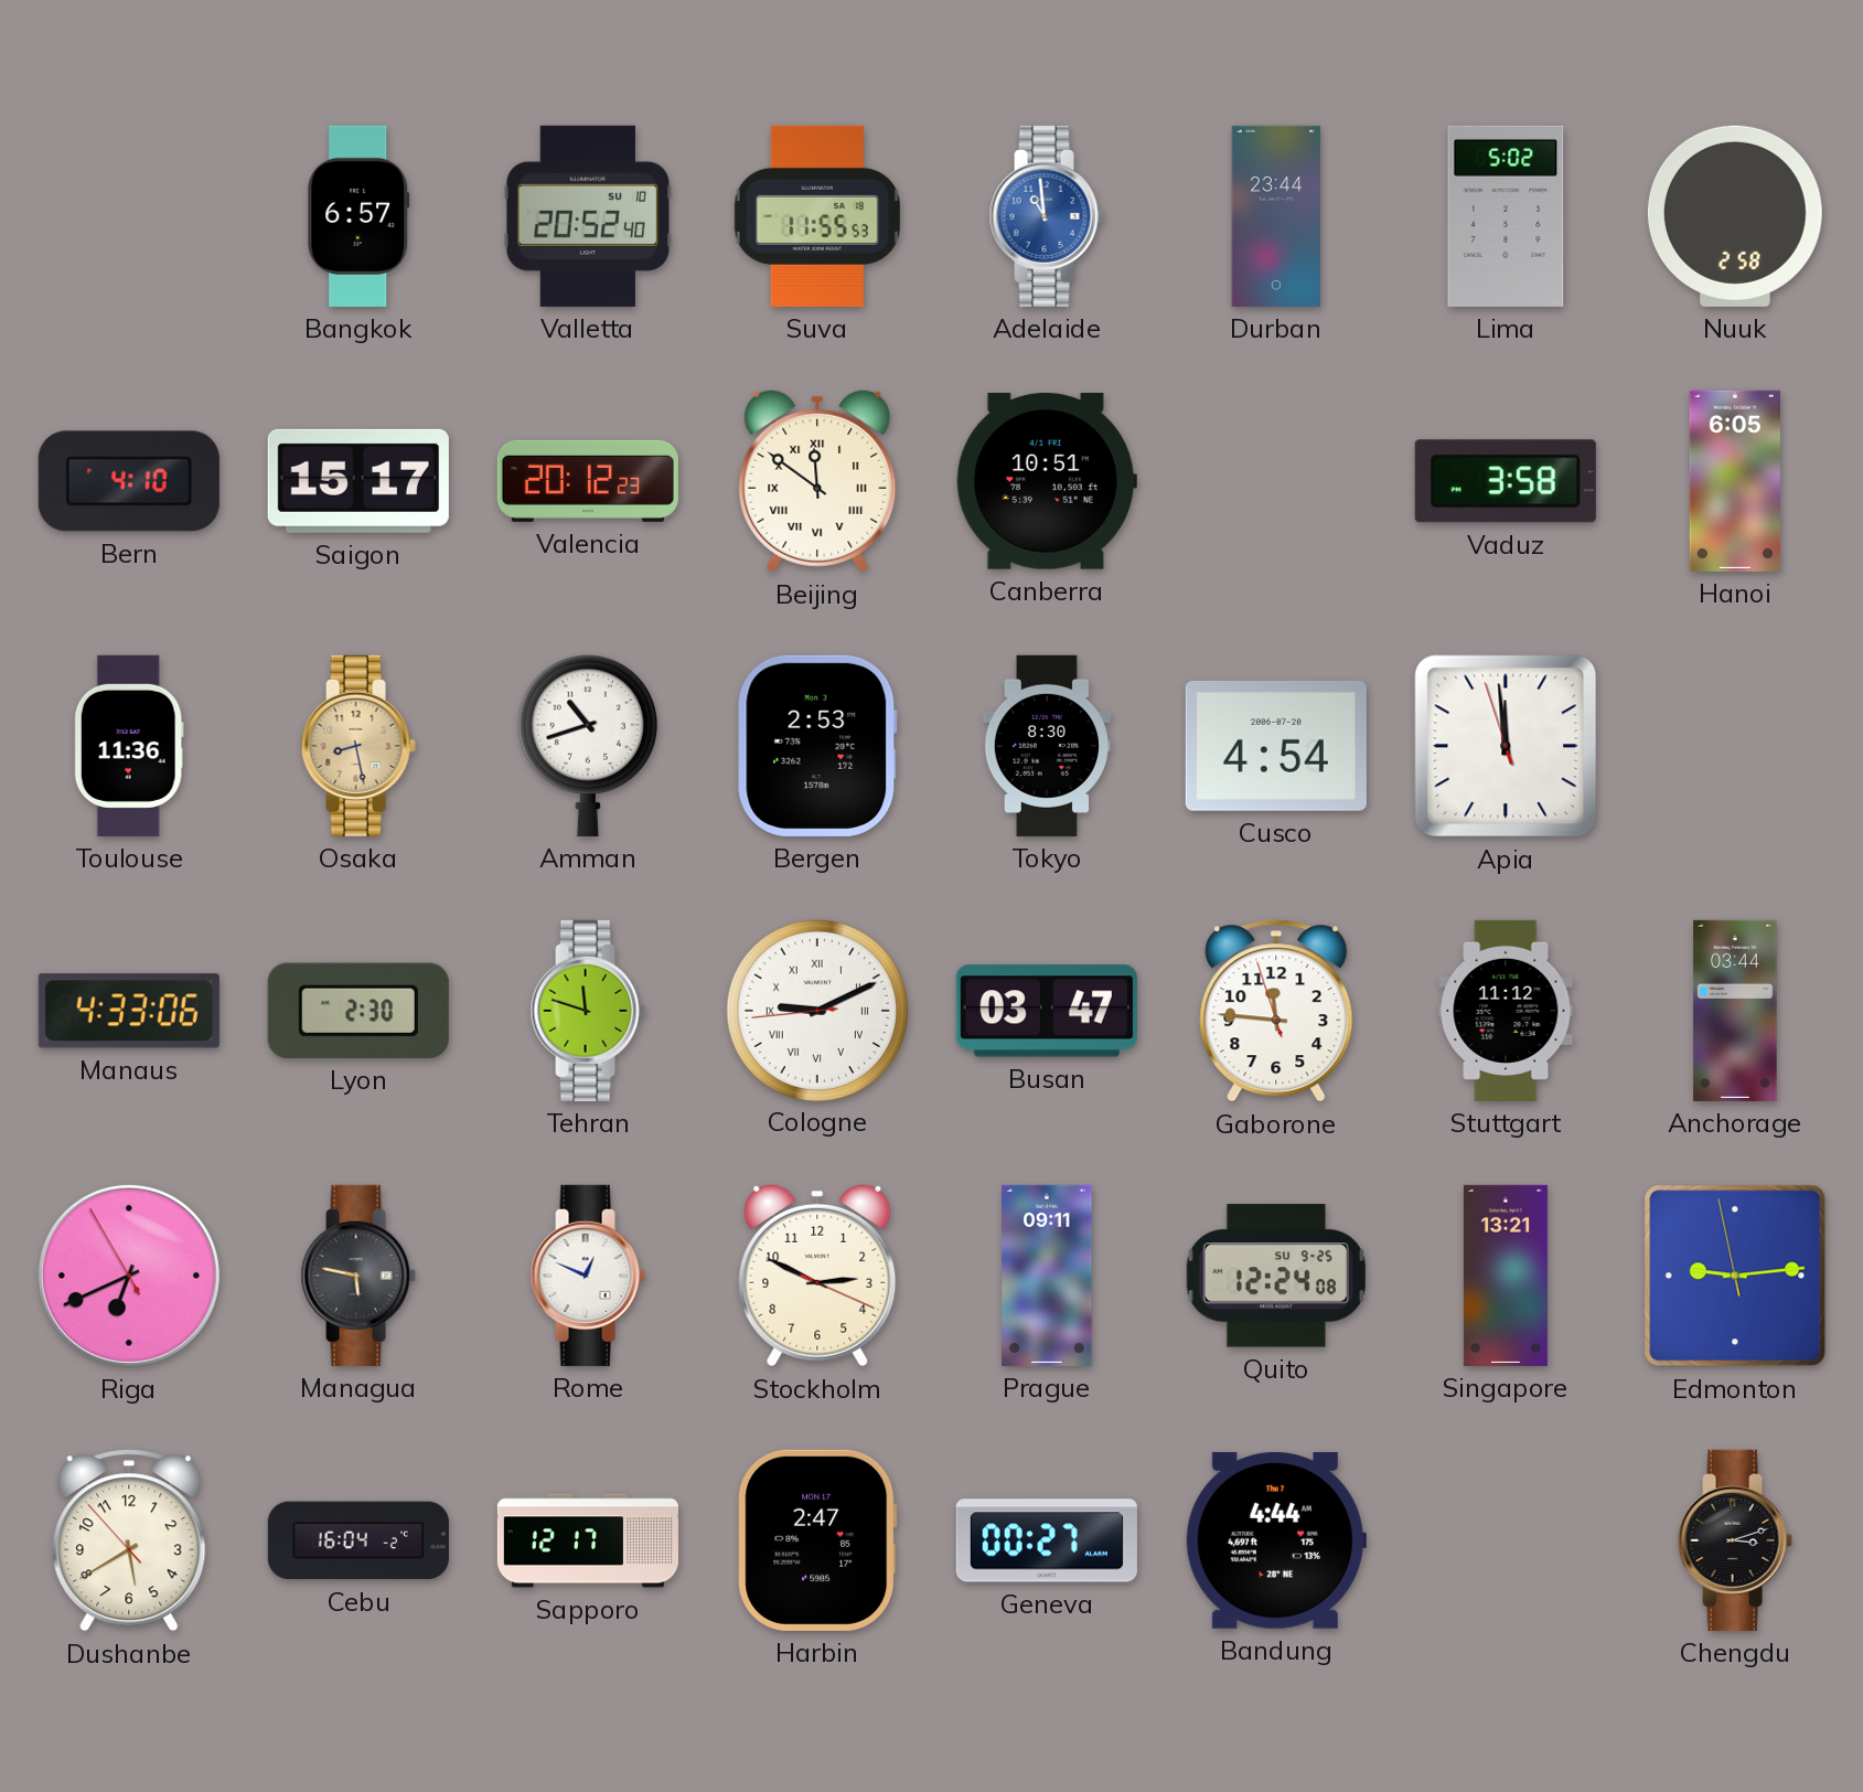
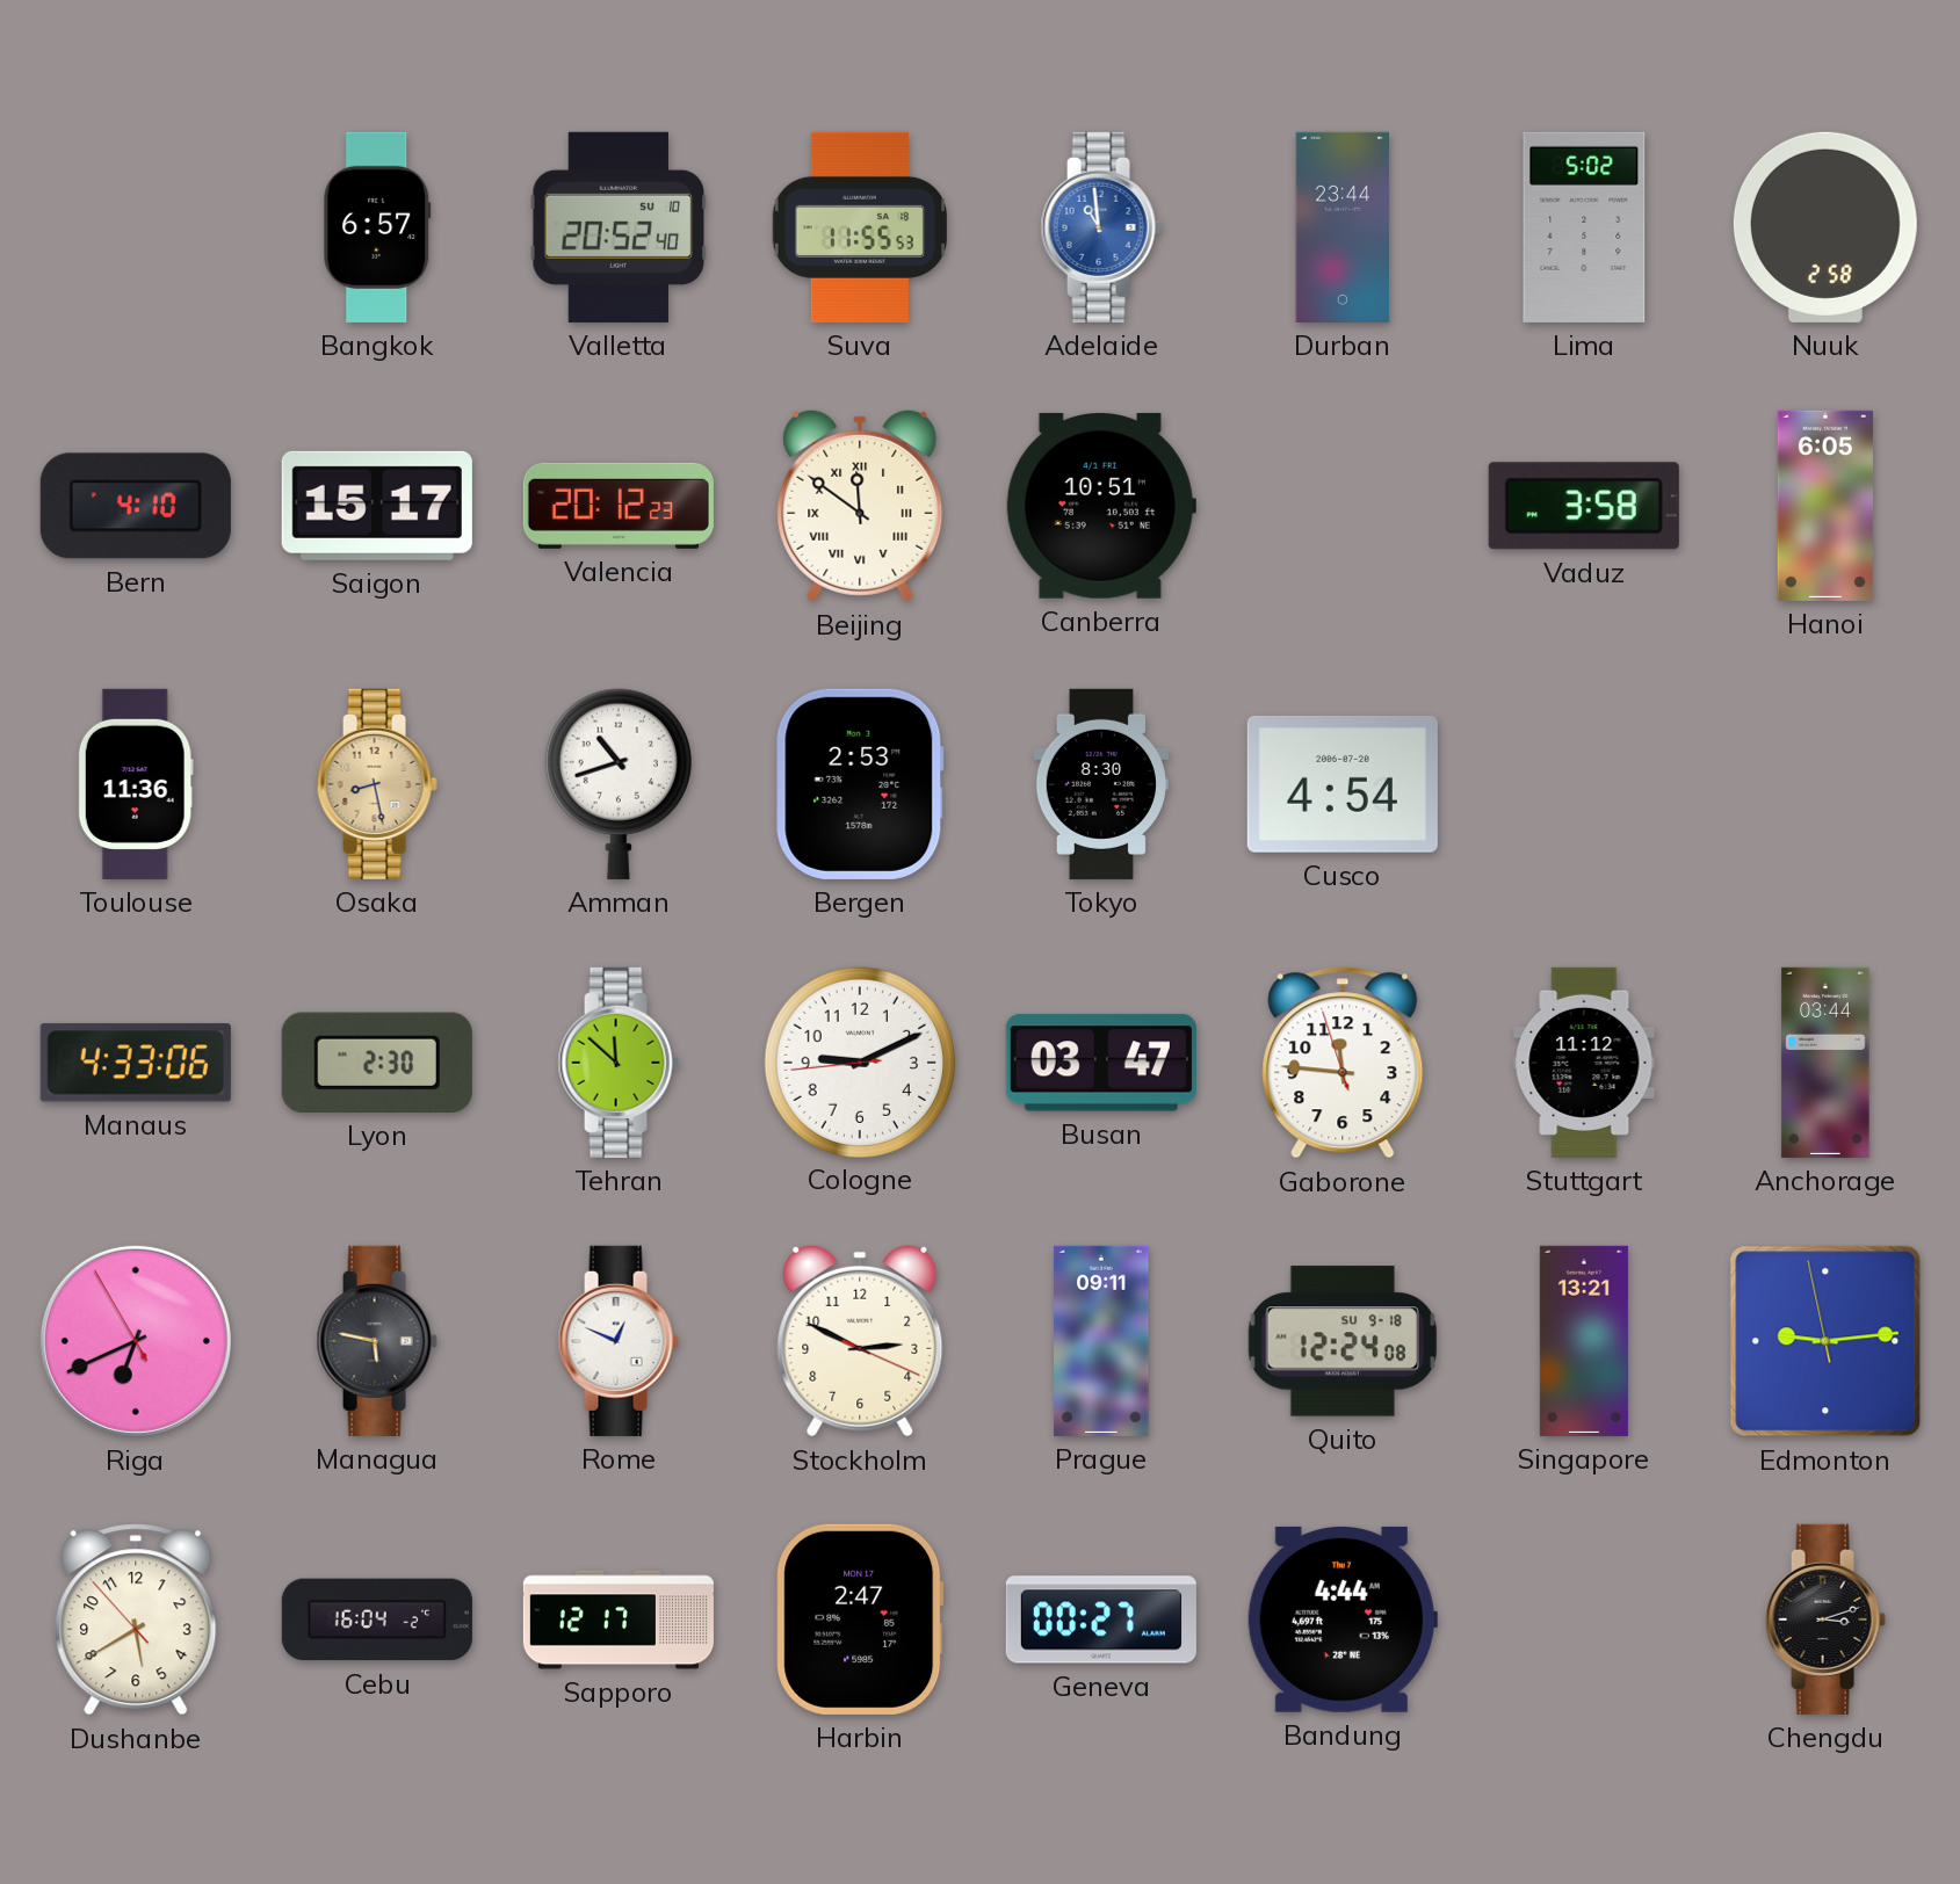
Apia: 11:58 -> none (1506, 746)
Tehran: 11:48 -> 11:52 (619, 1063)
Cologne numerals: Roman -> Arabic (859, 1061)
Quito date: SU 9-25 -> SU 9-18 (1343, 1341)
